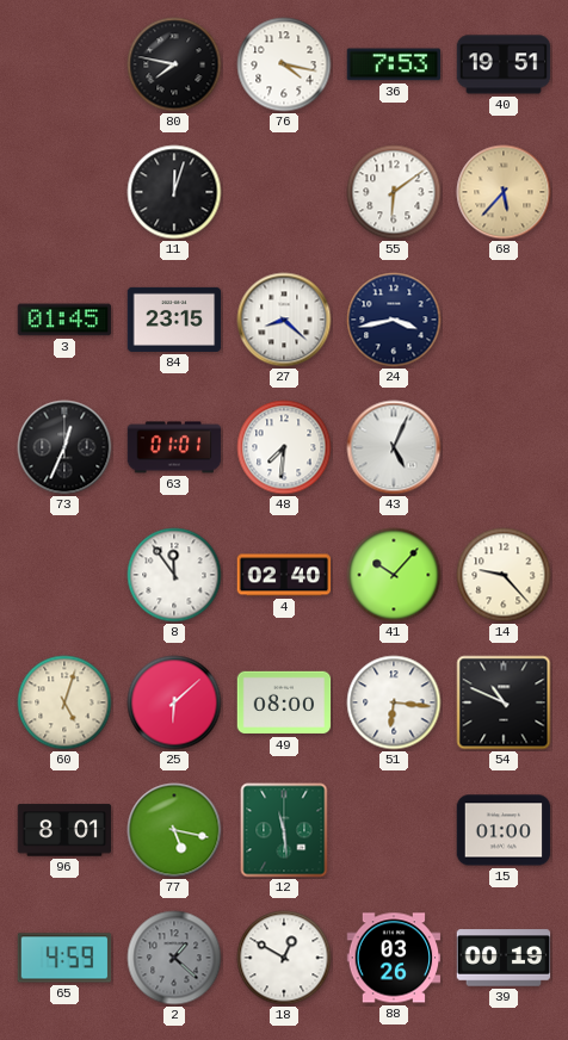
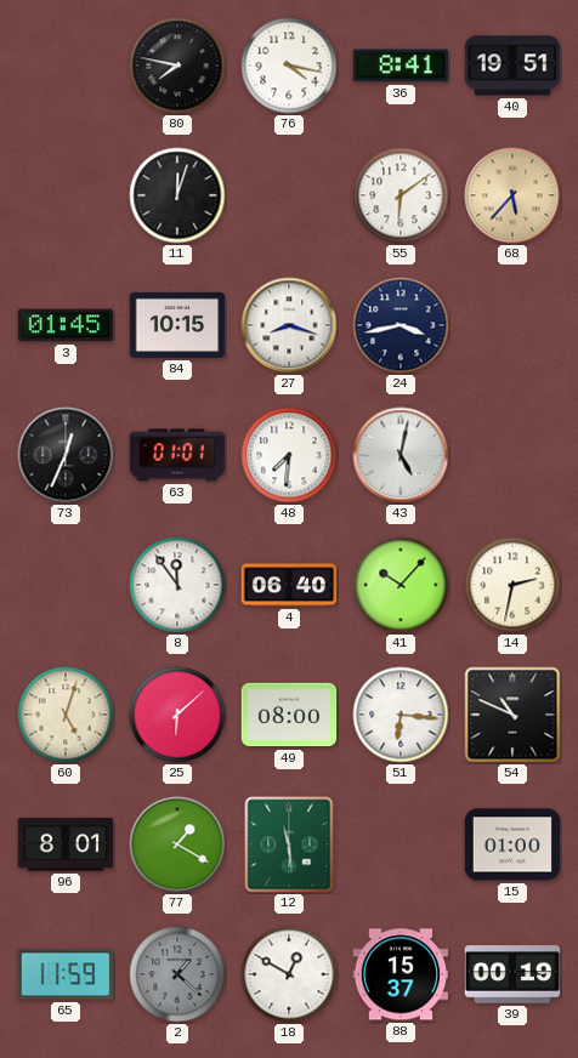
36: 7:53 -> 8:41 (401, 66)
84: 23:15 -> 10:15 (177, 325)
27: 8:22 -> 8:18 (289, 325)
43: 5:04 -> 5:02 (401, 455)
4: 02:40 -> 06:40 (289, 585)
14: 9:23 -> 2:32 (512, 585)
77: 5:17 -> 1:20 (177, 844)
65: 4:59 -> 11:59 (66, 974)
88: 03:26 -> 15:37 (401, 974)
